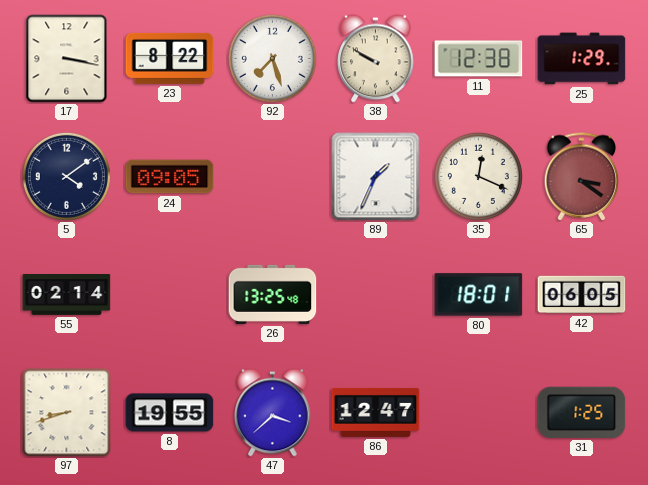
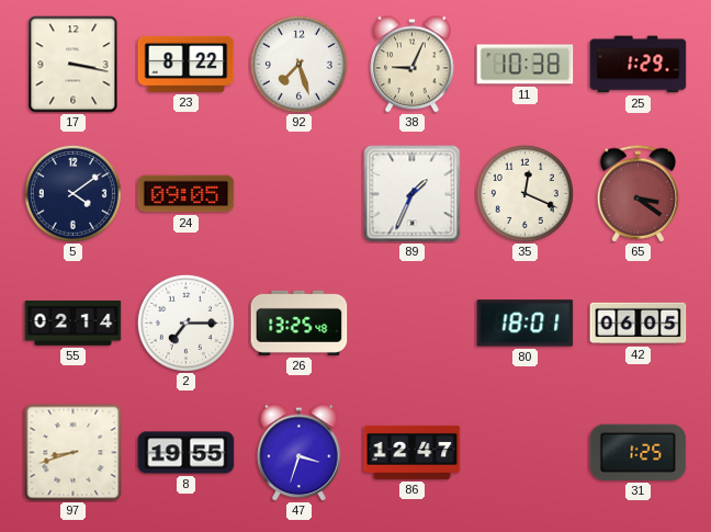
38: 9:50 -> 9:04 (413, 65)
11: 12:38 -> 10:38 (526, 65)
2: none -> 7:15 (185, 322)
47: 3:38 -> 3:33 (300, 453)
